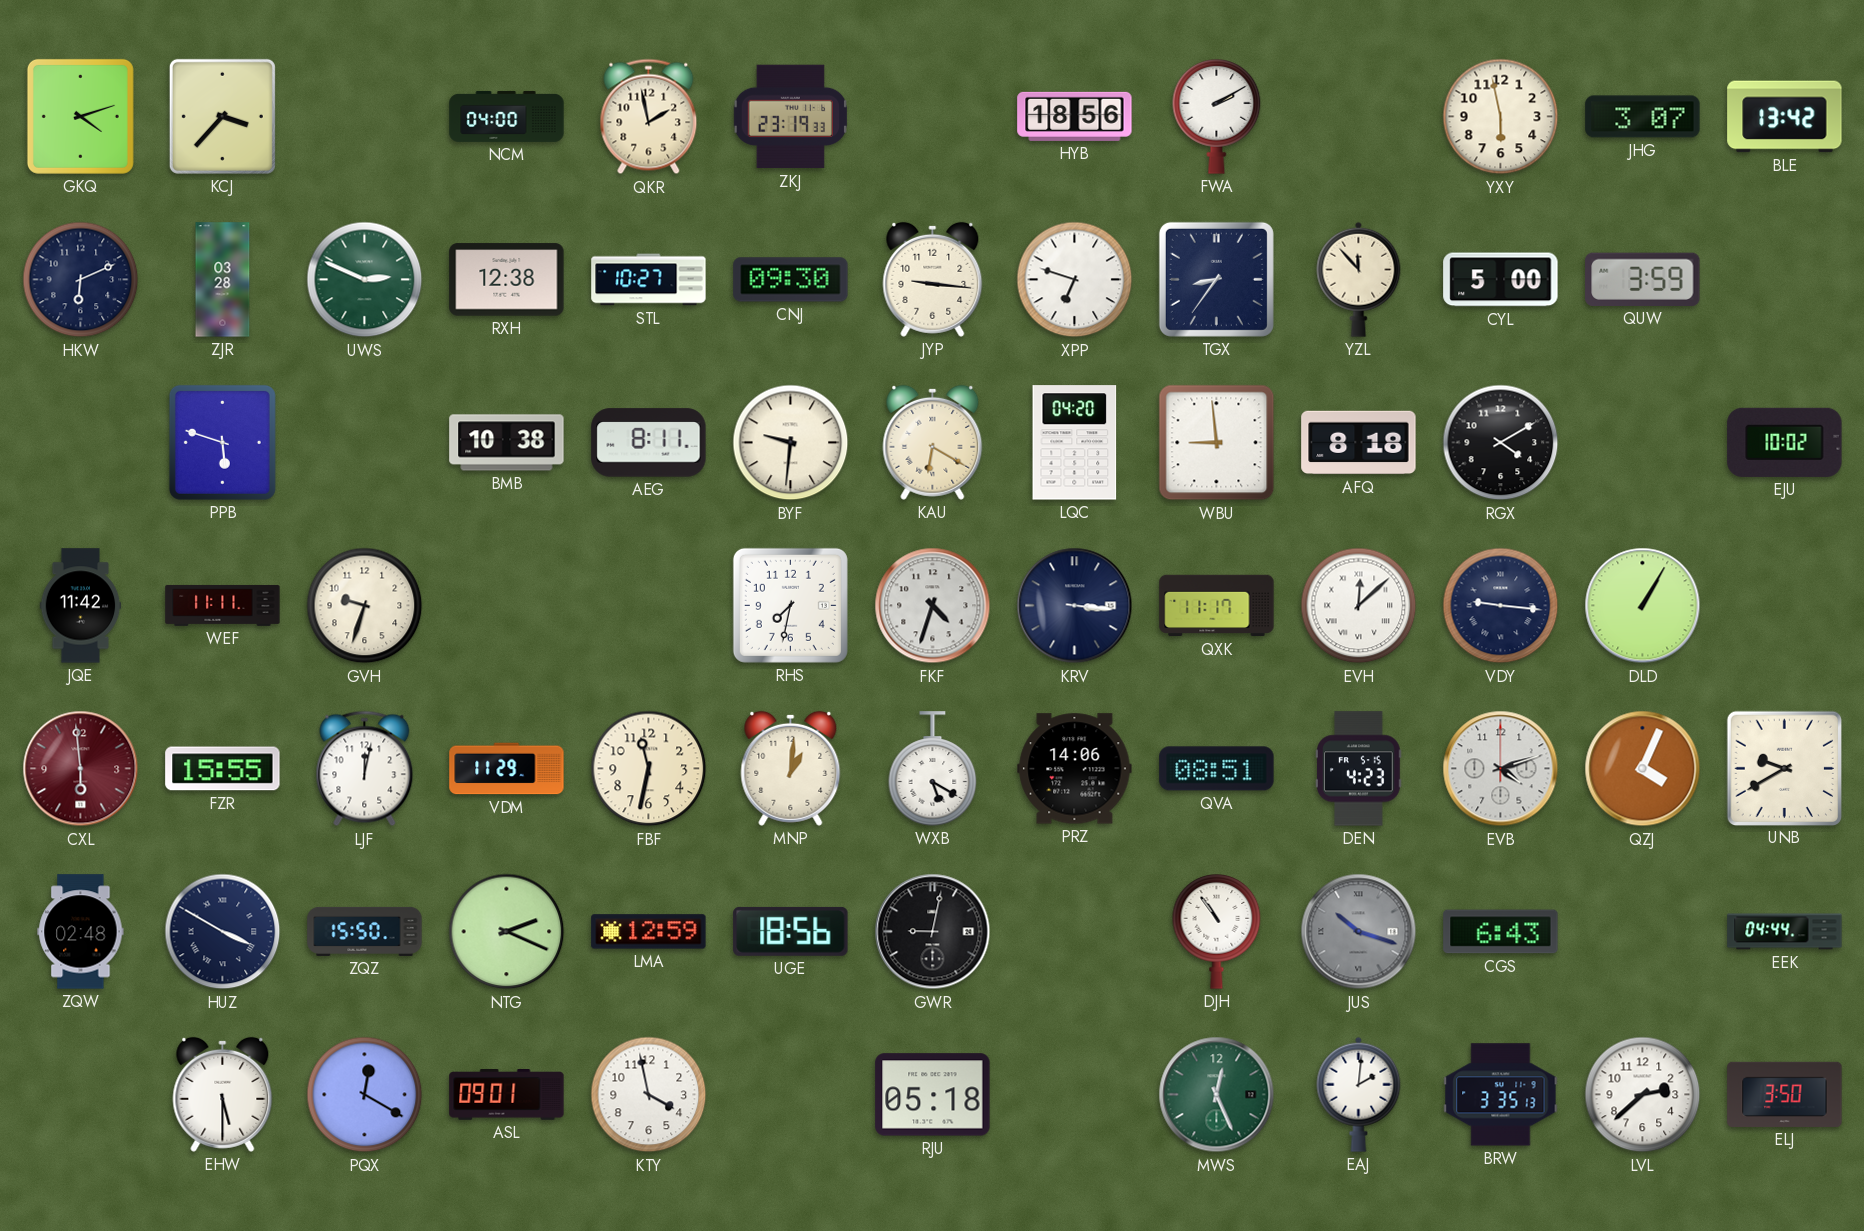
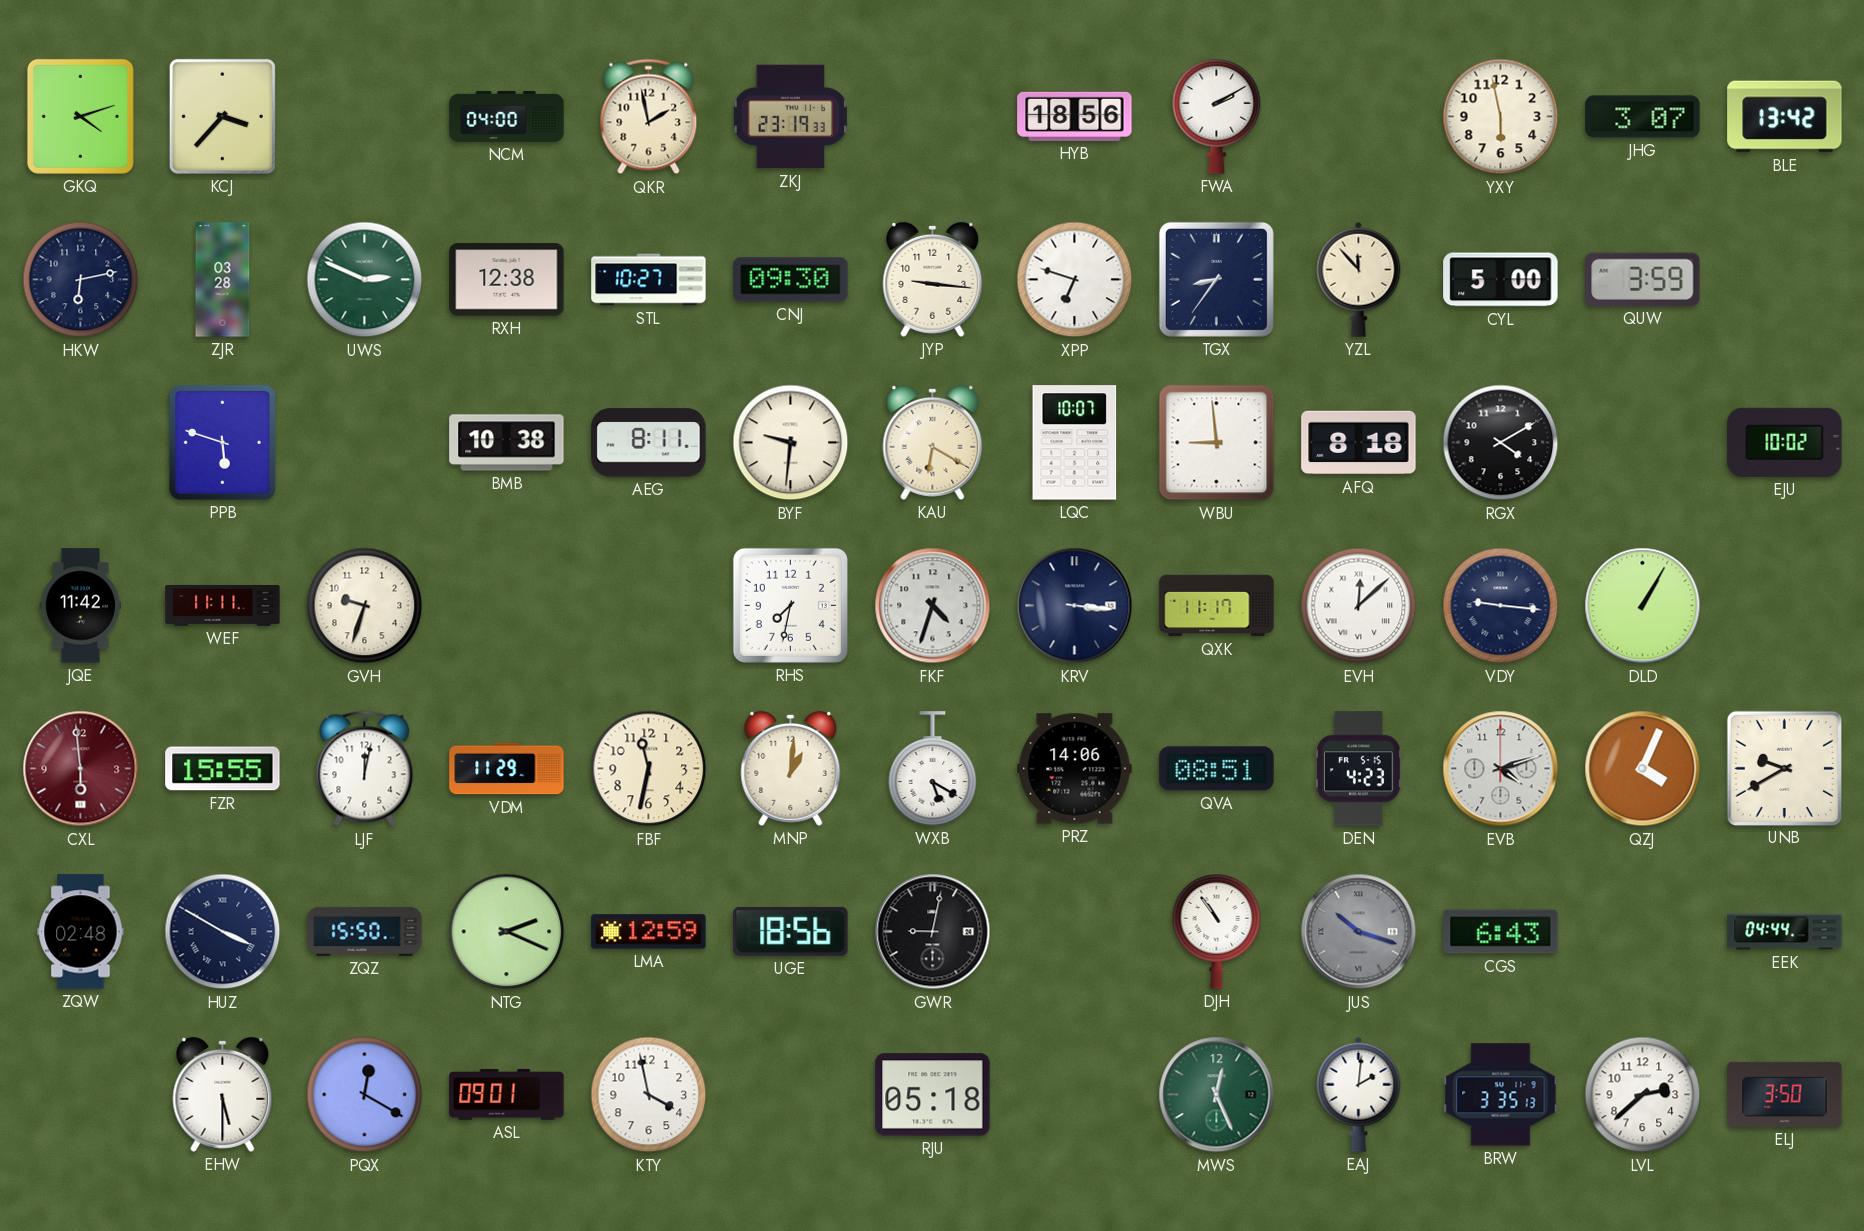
HKW: 6:11 -> 6:13 (81, 280)
LQC: 04:20 -> 10:07 (1075, 443)
